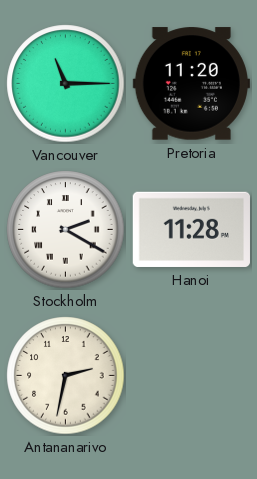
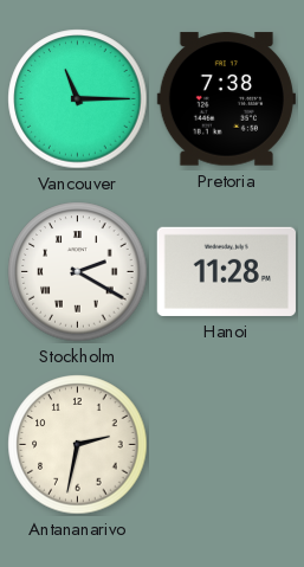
Pretoria: 11:20 -> 7:38 (226, 99)
